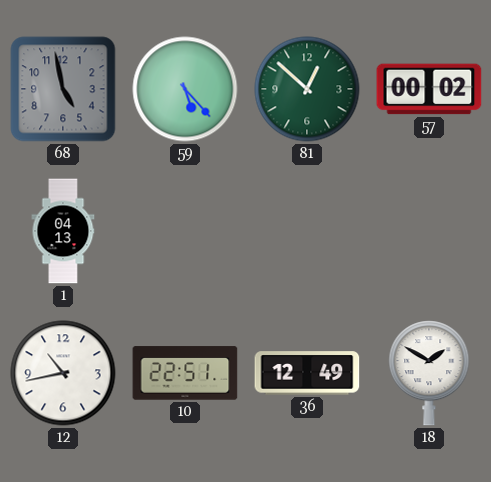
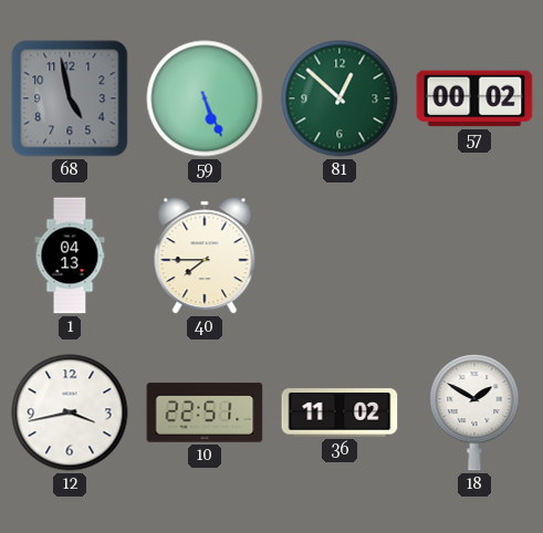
59: 5:23 -> 5:26 (205, 98)
40: none -> 7:45 (205, 255)
12: 10:43 -> 3:43 (70, 412)
36: 12:49 -> 11:02 (340, 412)
